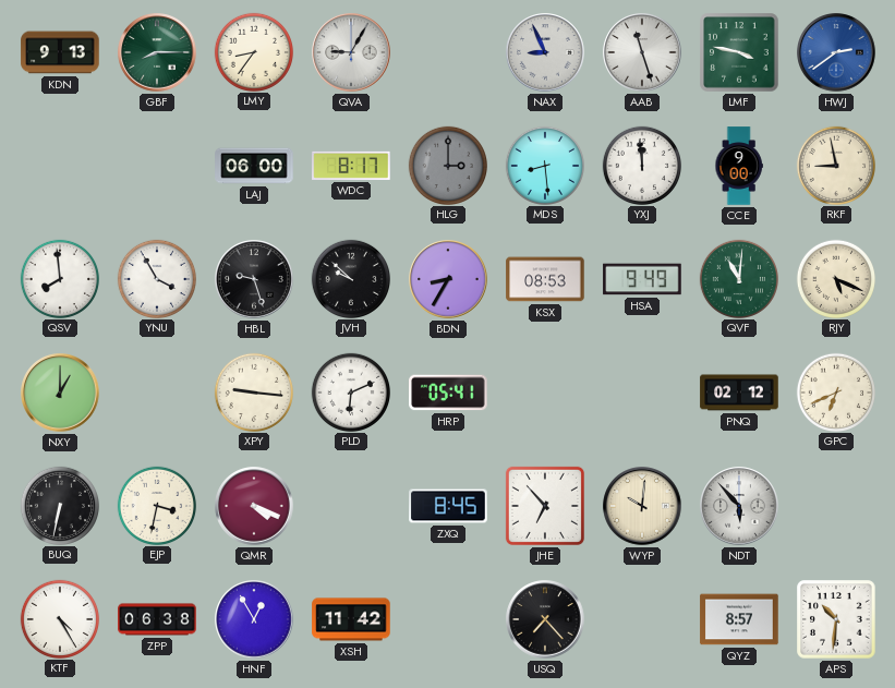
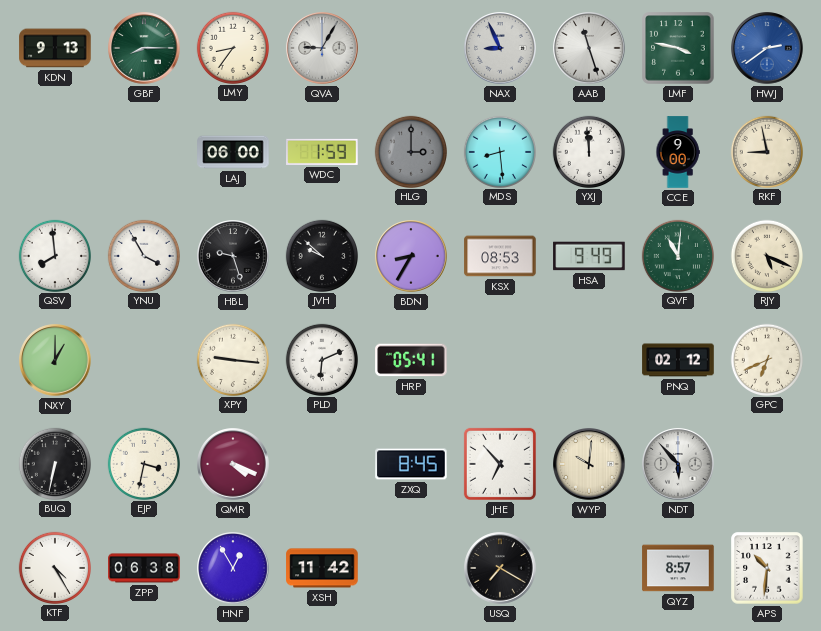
WDC: 8:17 -> 1:59 (322, 152)
USQ: 7:23 -> 7:20 (500, 568)
